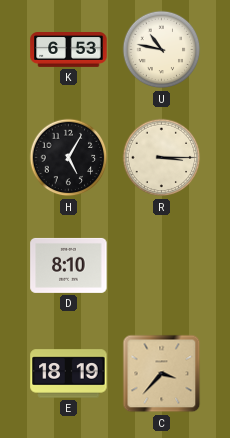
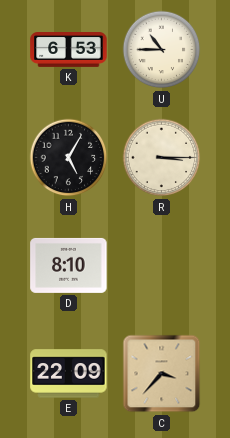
U: 10:47 -> 10:45 (162, 50)
E: 18:19 -> 22:09 (69, 374)
